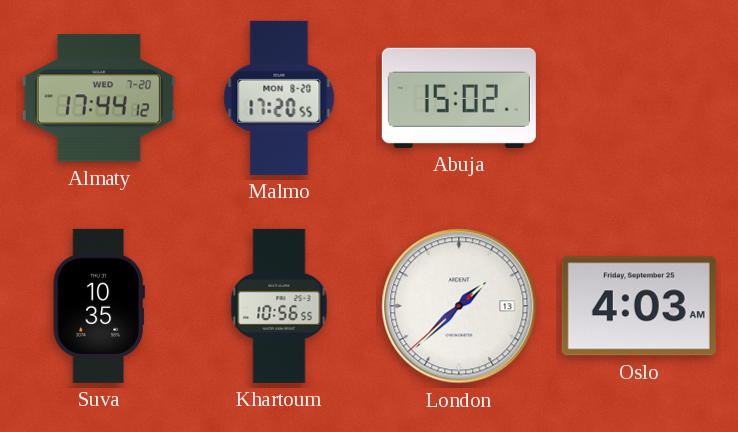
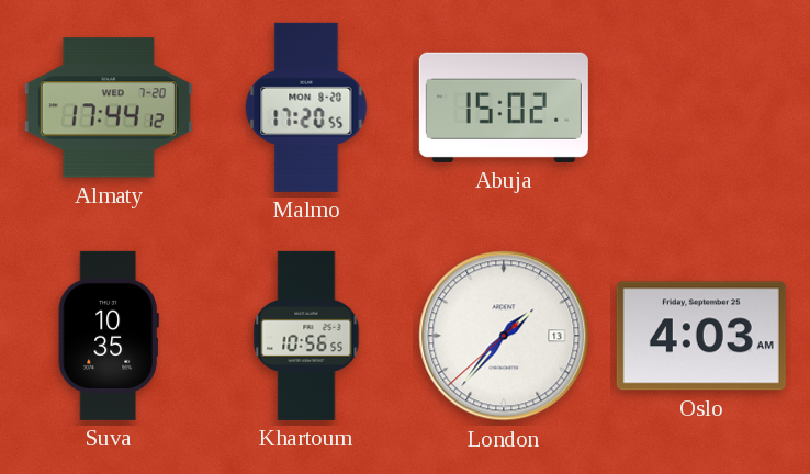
London: 1:37 -> 1:36 (504, 336)
